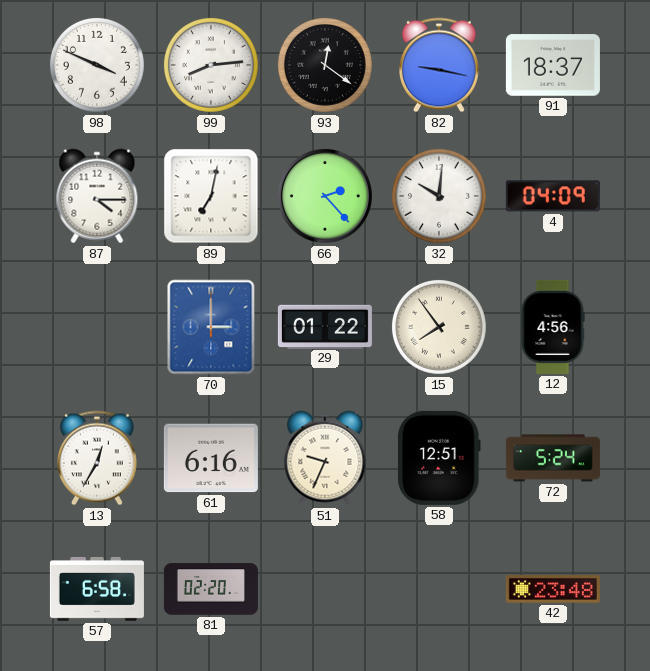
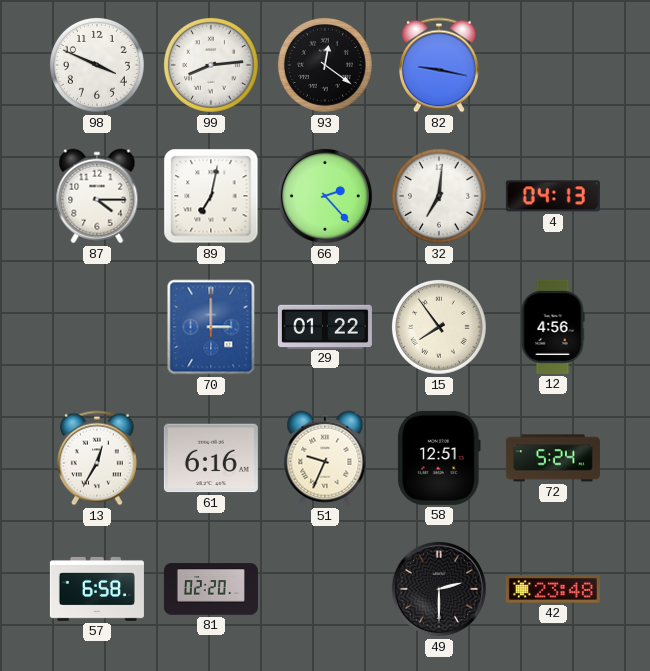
91: 18:37 -> none (553, 65)
32: 10:01 -> 7:01 (439, 196)
4: 04:09 -> 04:13 (553, 196)
49: none -> 2:30 (439, 589)
